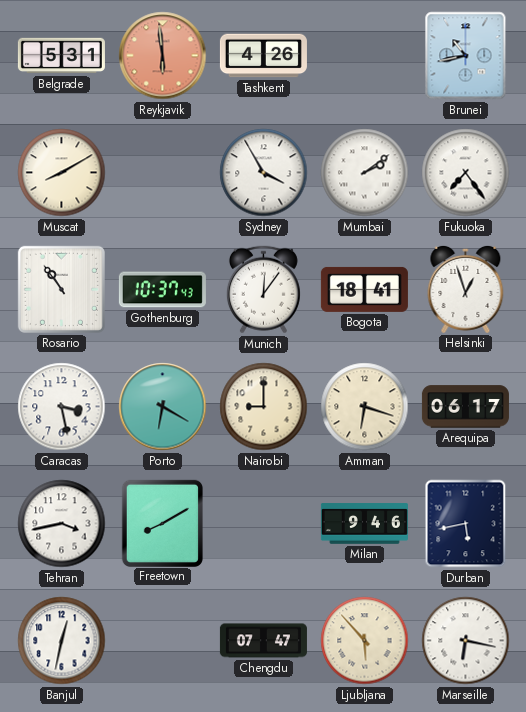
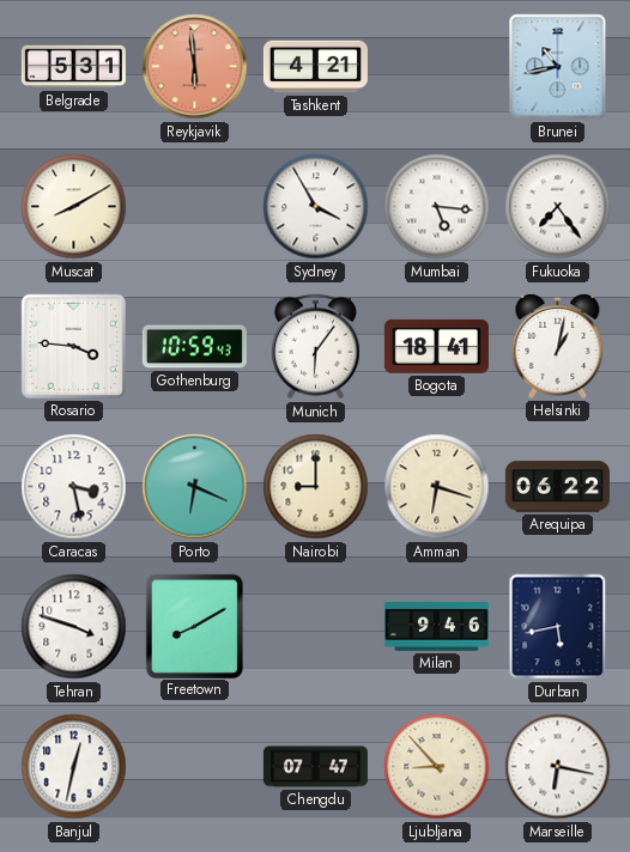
Tashkent: 4:26 -> 4:21 (315, 67)
Mumbai: 2:09 -> 5:16 (437, 207)
Rosario: 10:54 -> 3:46 (73, 346)
Gothenburg: 10:37 -> 10:59 (194, 347)
Munich: 12:06 -> 6:06 (315, 347)
Helsinki: 12:57 -> 1:02 (558, 346)
Porto: 6:20 -> 6:19 (195, 487)
Arequipa: 06:17 -> 06:22 (557, 487)
Tehran: 3:43 -> 3:48 (74, 627)
Ljubljana: 5:53 -> 8:53 (437, 767)
